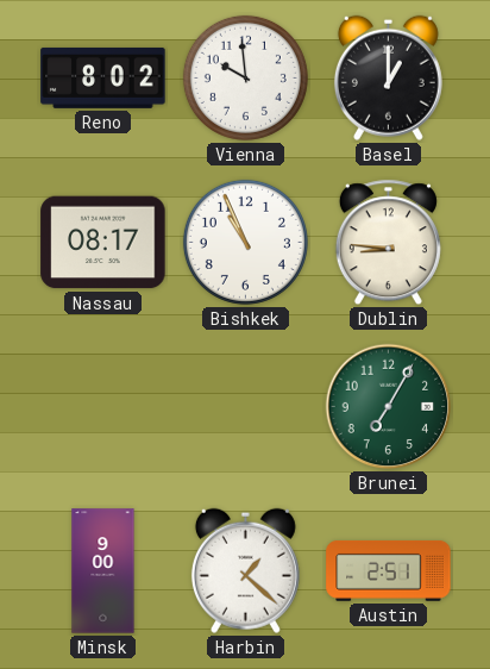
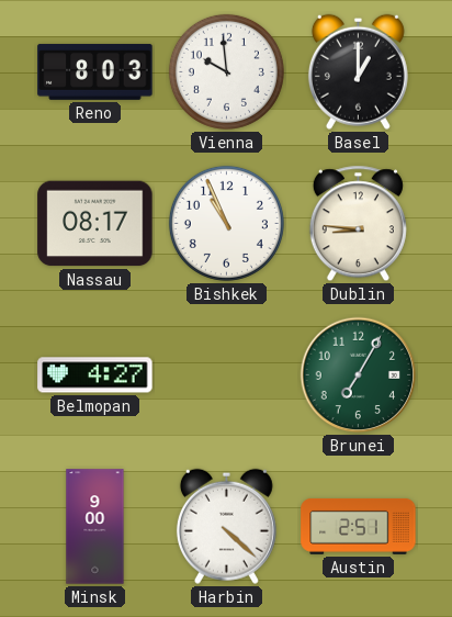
Reno: 8:02 -> 8:03 (95, 71)
Belmopan: none -> 4:27 (95, 375)
Harbin: 1:22 -> 4:22 (226, 526)
